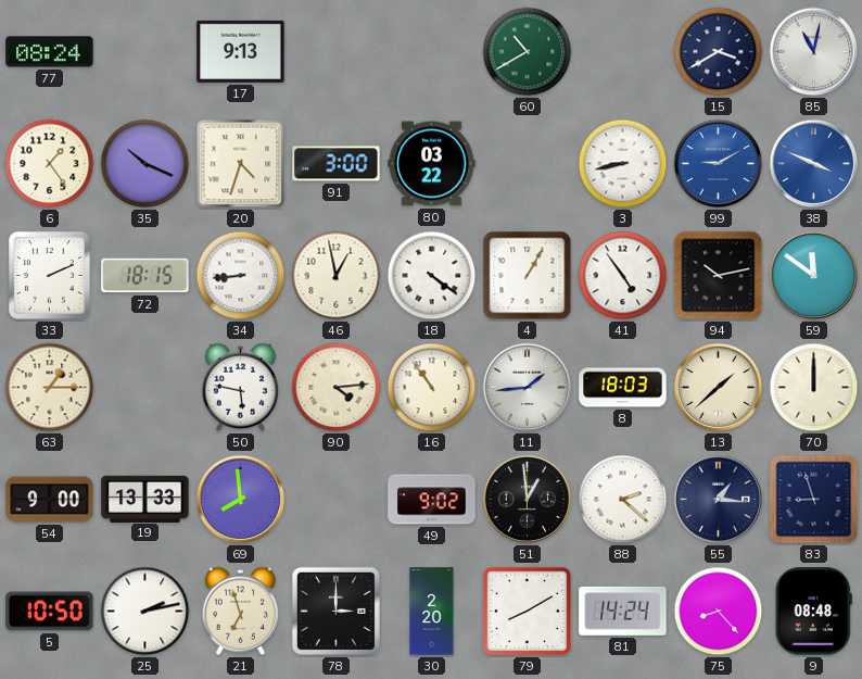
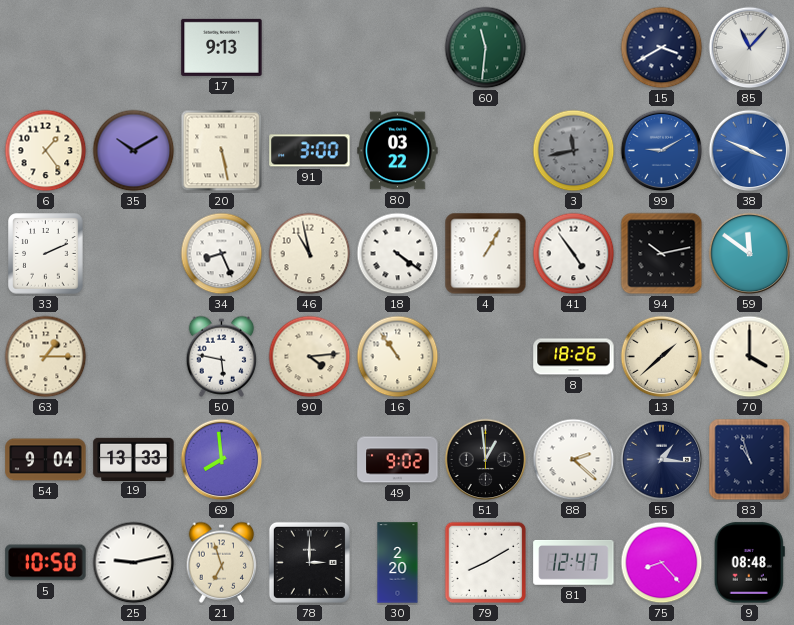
77: 08:24 -> none (50, 52)
60: 10:40 -> 11:31 (486, 48)
85: 11:02 -> 11:07 (750, 48)
35: 10:19 -> 10:10 (134, 151)
20: 4:33 -> 5:28 (222, 151)
3: 8:43 -> 11:43 (574, 151)
3 dial: white -> grey (574, 151)
72: 18:15 -> none (145, 276)
34: 8:44 -> 8:26 (222, 254)
46: 12:58 -> 10:58 (310, 254)
11: 1:44 -> none (528, 388)
8: 18:03 -> 18:26 (574, 357)
70: 12:00 -> 4:00 (750, 357)
54: 9:00 -> 9:04 (46, 460)
83: 8:57 -> 10:57 (750, 460)
25: 2:13 -> 9:13 (134, 563)
81: 14:24 -> 12:47 (574, 562)
